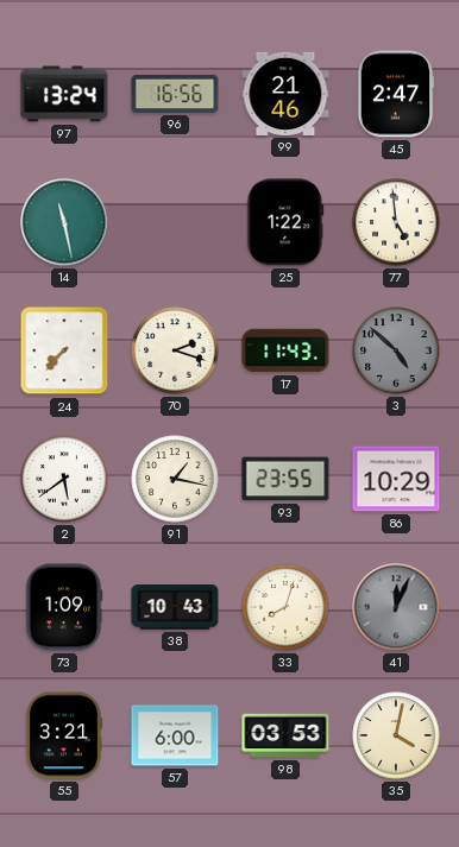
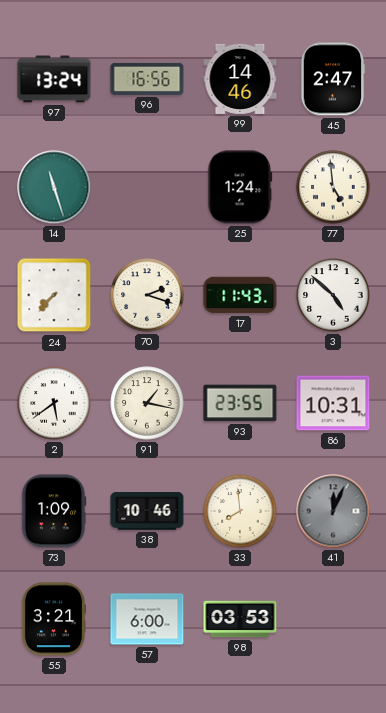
99: 21:46 -> 14:46 (240, 79)
14: 11:28 -> 11:27 (54, 187)
25: 1:22 -> 1:24 (240, 187)
3 dial: grey -> white (333, 295)
86: 10:29 -> 10:31 (333, 403)
38: 10:43 -> 10:46 (147, 511)
33: 8:03 -> 7:59 (240, 511)
35: 4:02 -> none (396, 735)
